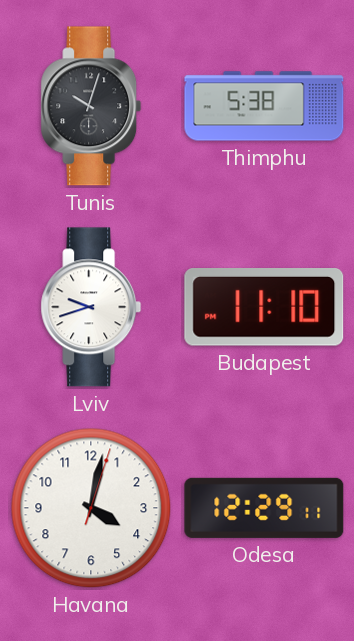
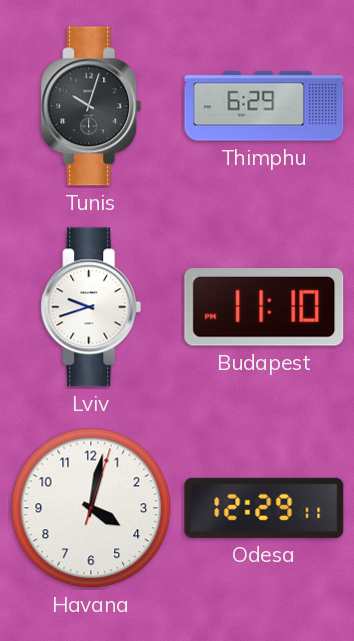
Thimphu: 5:38 -> 6:29 (264, 106)
